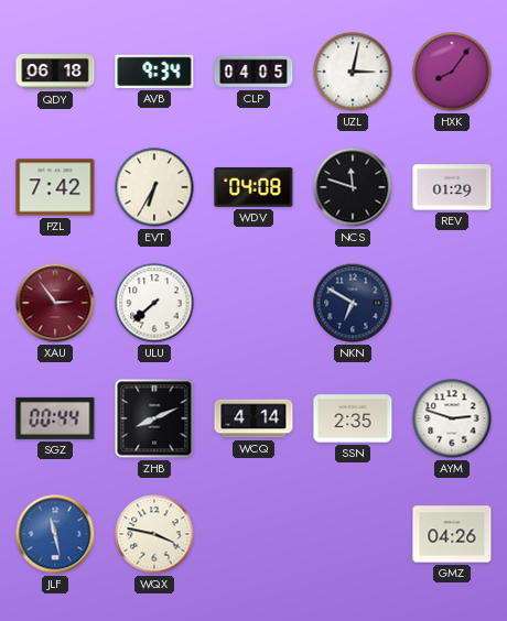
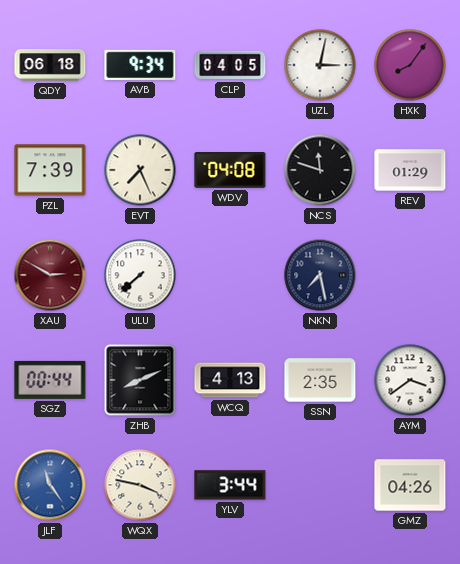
PZL: 7:42 -> 7:39 (50, 170)
EVT: 6:35 -> 7:26 (140, 170)
XAU: 2:54 -> 2:50 (50, 275)
NKN: 6:50 -> 7:28 (320, 275)
WCQ: 4:14 -> 4:13 (230, 380)
AYM: 2:48 -> 3:39 (410, 380)
JLF: 11:28 -> 11:24 (50, 485)
YLV: none -> 3:44 (230, 485)
